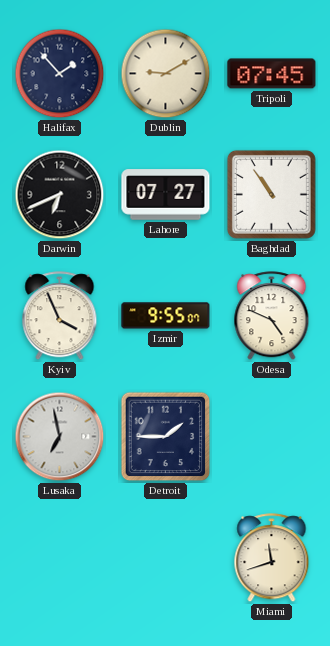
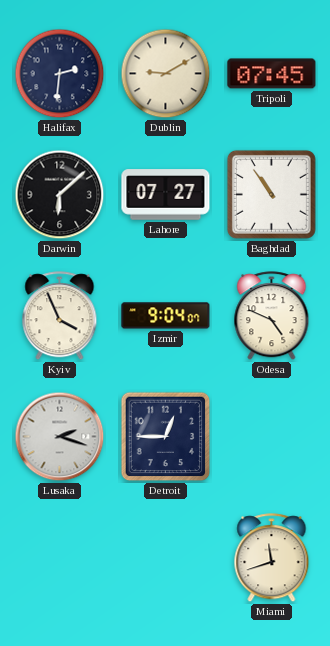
Halifax: 1:53 -> 2:31 (60, 74)
Darwin: 6:41 -> 6:08 (60, 195)
Izmir: 9:55 -> 9:04 (166, 316)
Lusaka: 6:58 -> 2:18 (60, 437)
Detroit: 1:45 -> 12:45 (166, 437)
